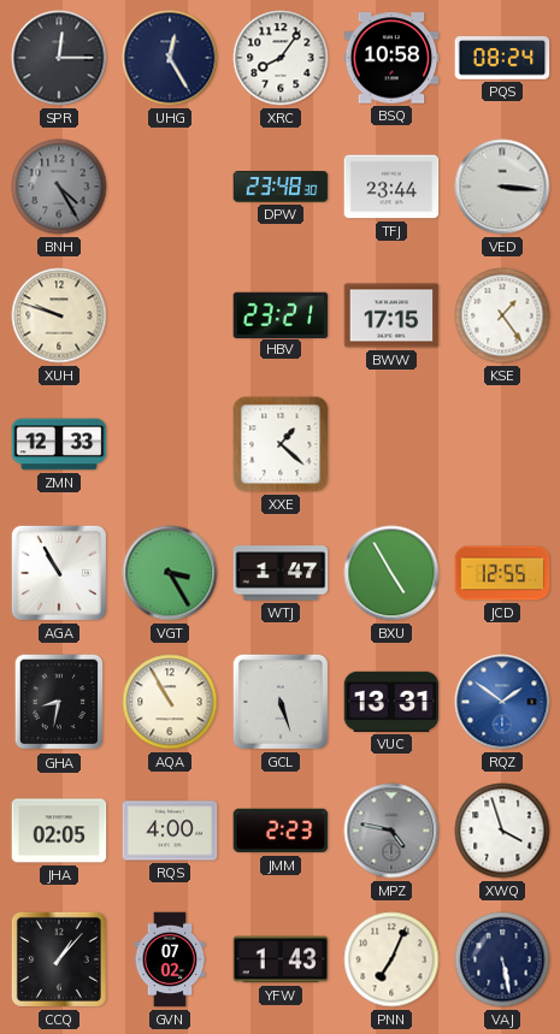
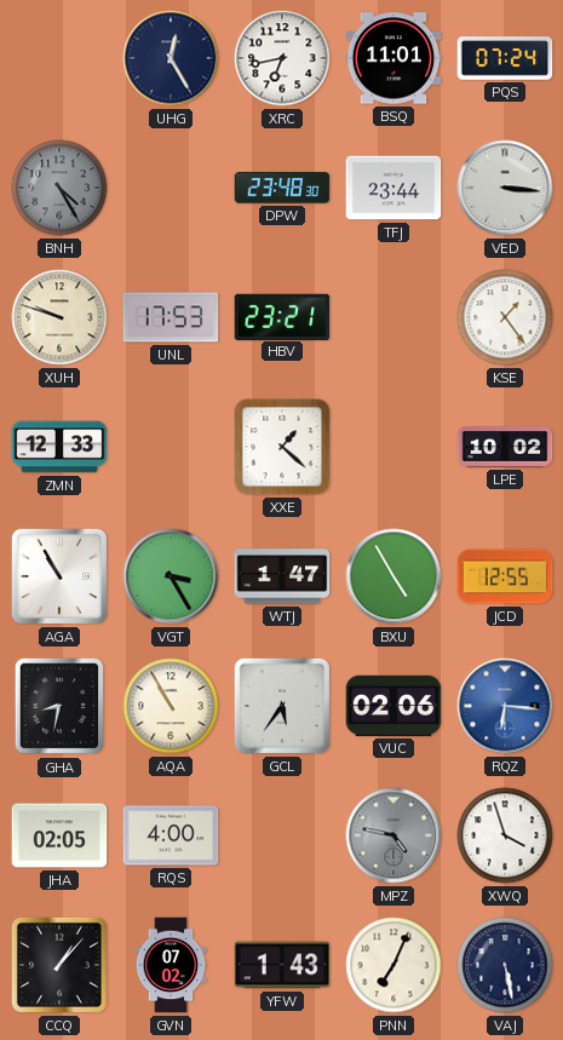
SPR: 12:15 -> none (59, 58)
XRC: 8:06 -> 6:43 (282, 58)
BSQ: 10:58 -> 11:01 (393, 58)
PQS: 08:24 -> 07:24 (505, 58)
UNL: none -> 17:53 (171, 317)
BWW: 17:15 -> none (391, 315)
LPE: none -> 10:02 (505, 448)
GCL: 5:27 -> 5:36 (282, 706)
VUC: 13:31 -> 02:06 (393, 706)
RQZ: 1:51 -> 6:16 (505, 706)
JMM: 2:23 -> none (281, 831)
